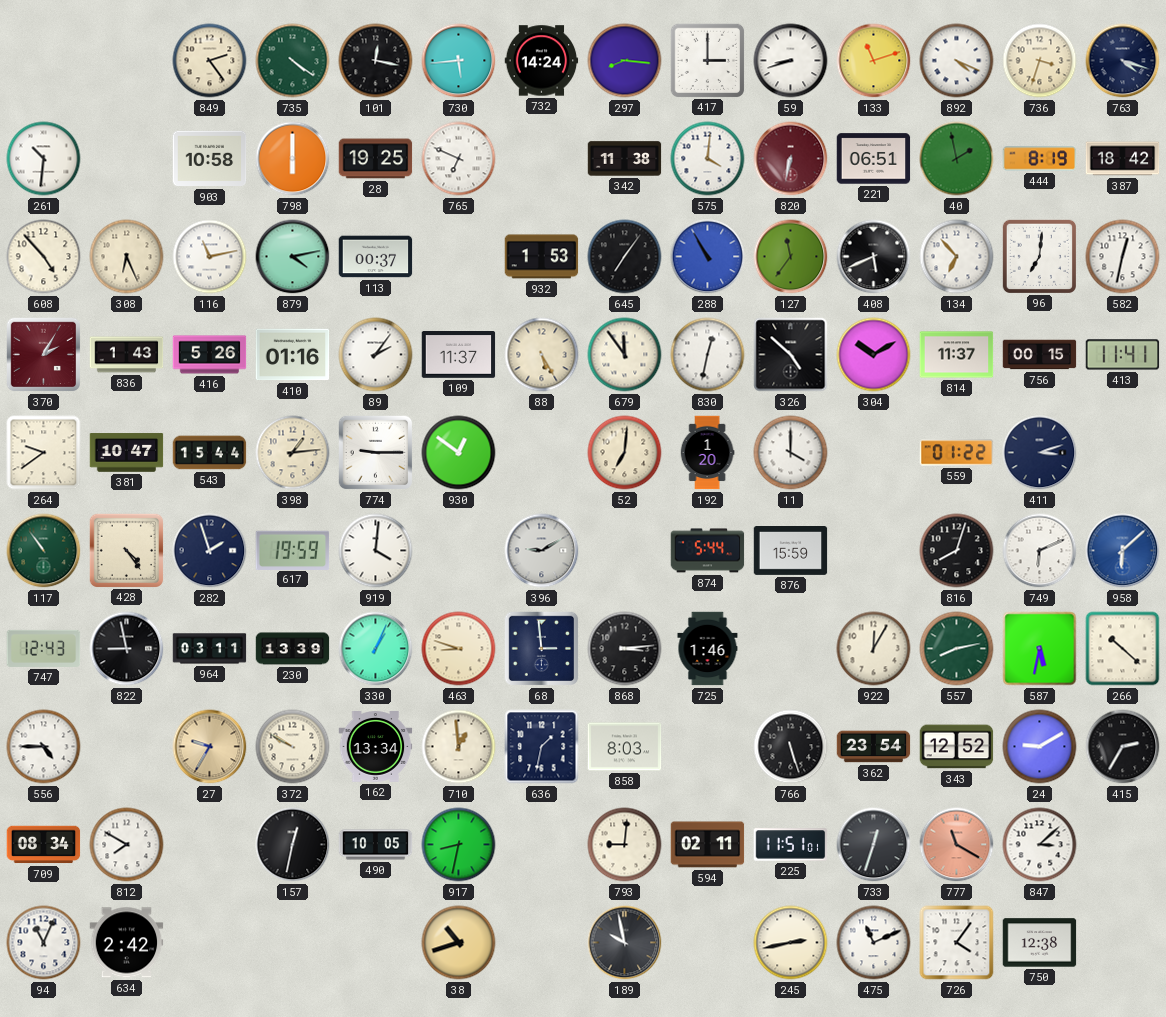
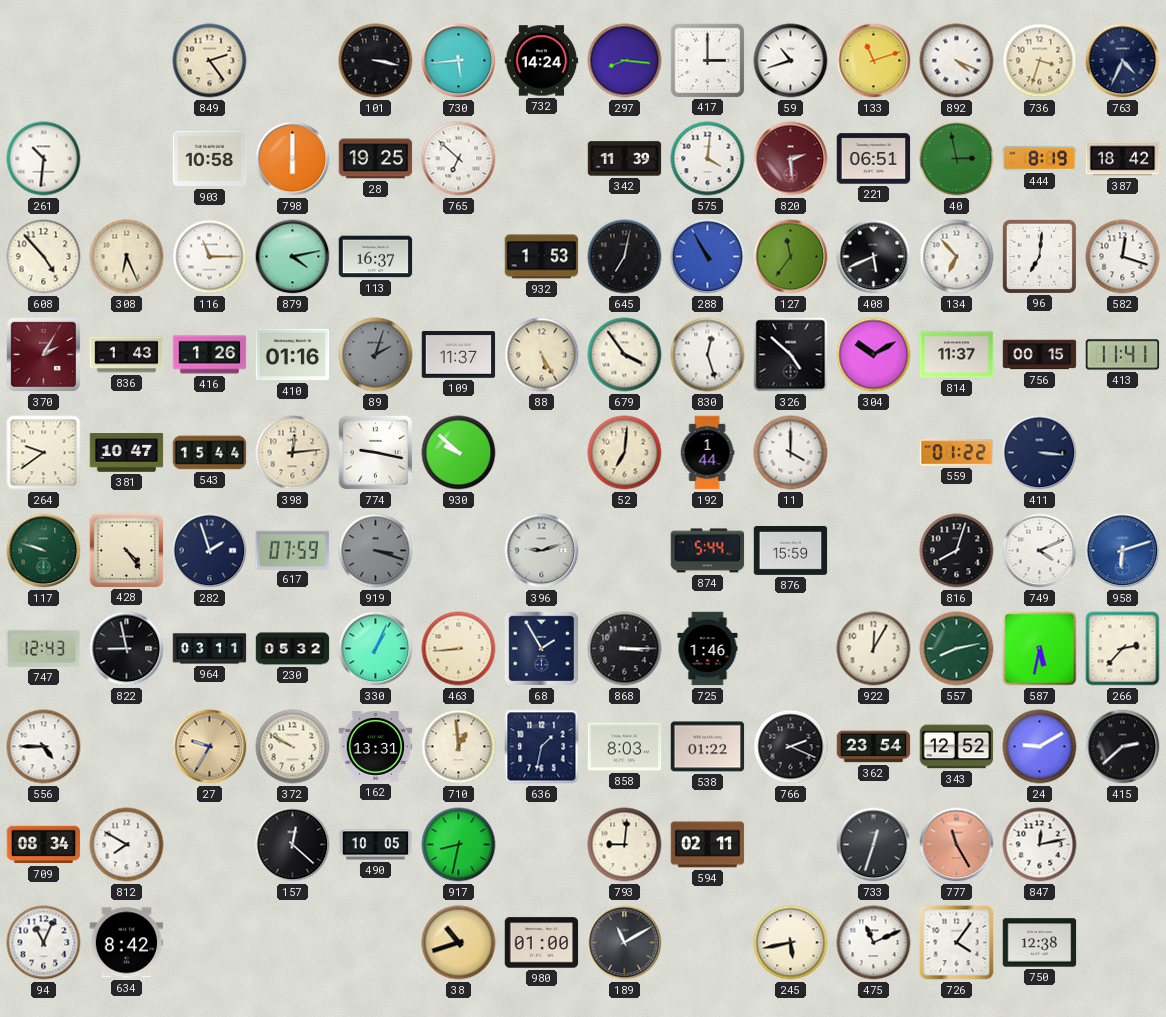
735: 4:21 -> none (293, 61)
101: 12:17 -> 3:17 (376, 61)
59: 8:42 -> 10:42 (791, 61)
763: 4:18 -> 4:34 (1123, 61)
765: 6:49 -> 6:52 (459, 159)
342: 11:38 -> 11:39 (625, 159)
820: 6:32 -> 2:29 (791, 159)
40: 1:58 -> 2:58 (957, 159)
116: 11:13 -> 11:15 (210, 257)
113: 00:37 -> 16:37 (376, 257)
645: 7:06 -> 7:02 (625, 257)
582: 12:32 -> 12:18 (1123, 257)
416: 5:26 -> 1:26 (210, 355)
89: 2:06 -> 2:03 (376, 355)
89 dial: white -> grey (376, 355)
679: 11:54 -> 3:54 (625, 355)
830: 12:32 -> 12:27 (708, 355)
398: 1:14 -> 12:14 (293, 453)
774: 9:15 -> 9:17 (376, 453)
930: 12:51 -> 9:52 (459, 453)
192: 1:20 -> 1:44 (707, 453)
411: 3:12 -> 3:16 (1040, 453)
117: 10:54 -> 9:48 (44, 551)
617: 19:59 -> 07:59 (293, 550)
919: 4:01 -> 3:18 (376, 551)
919 dial: white -> grey (376, 551)
396: 9:10 -> 9:12 (542, 551)
749: 6:11 -> 4:11 (1040, 551)
958: 6:08 -> 6:12 (1123, 551)
230: 13:39 -> 05:32 (293, 649)
463: 8:48 -> 8:44 (459, 649)
68: 2:59 -> 1:55 (542, 649)
868: 3:14 -> 3:15 (625, 649)
266: 10:22 -> 2:37 (1123, 649)
162: 13:34 -> 13:31 (376, 747)
538: none -> 01:22 (708, 747)
766: 5:27 -> 2:19 (791, 747)
415: 2:35 -> 2:38 (1123, 747)
157: 12:32 -> 12:22 (293, 845)
225: 11:51 -> none (791, 845)
777: 11:20 -> 11:25 (957, 845)
847: 3:08 -> 12:13 (1040, 845)
634: 2:42 -> 8:42 (127, 943)
980: none -> 01:00 (542, 943)
189: 9:58 -> 11:10 (625, 943)
245: 2:43 -> 5:43 (791, 943)
